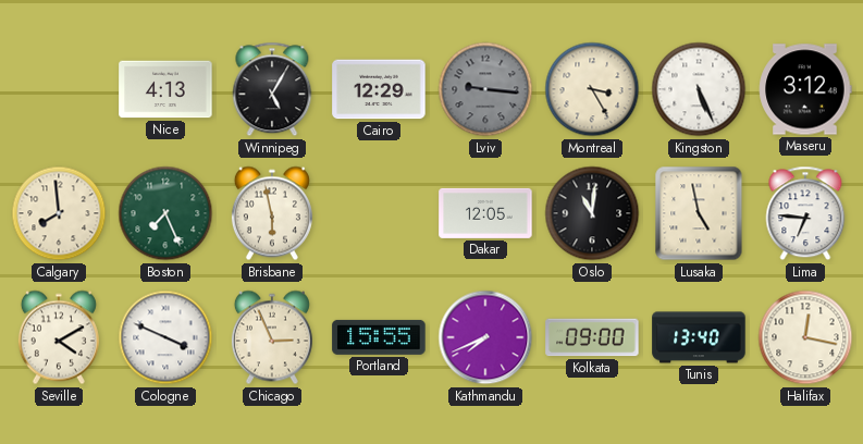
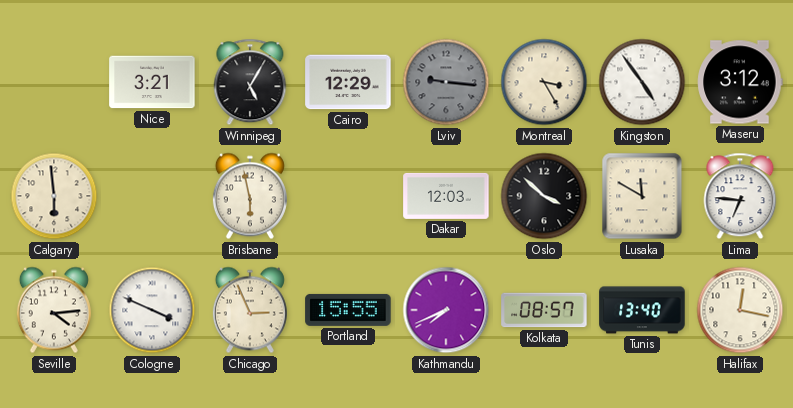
Nice: 4:13 -> 3:21 (152, 82)
Kingston: 5:26 -> 4:54 (642, 82)
Calgary: 7:59 -> 5:59 (54, 196)
Boston: 7:26 -> none (165, 213)
Dakar: 12:05 -> 12:03 (446, 196)
Oslo: 11:01 -> 3:52 (544, 196)
Lusaka: 4:58 -> 11:50 (642, 196)
Seville: 4:10 -> 4:14 (54, 310)
Kolkata: 09:00 -> 08:57 (544, 310)
